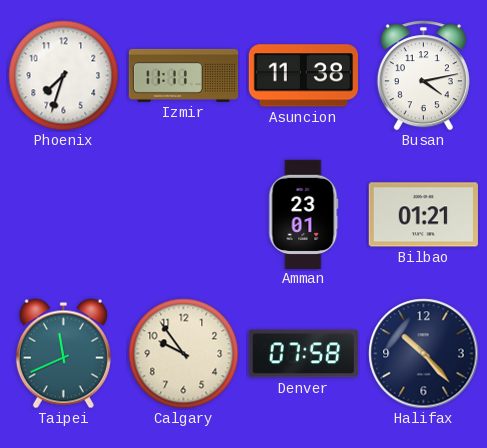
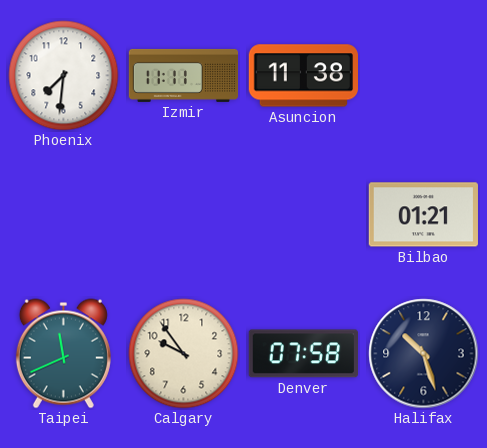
Phoenix: 7:33 -> 7:31 (64, 76)
Busan: 4:13 -> none (423, 76)
Amman: 23:01 -> none (304, 214)
Halifax: 10:23 -> 10:27 (424, 354)
